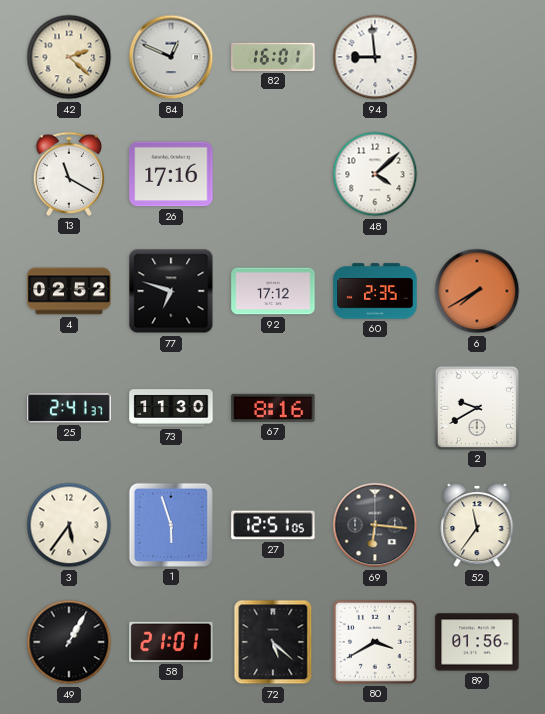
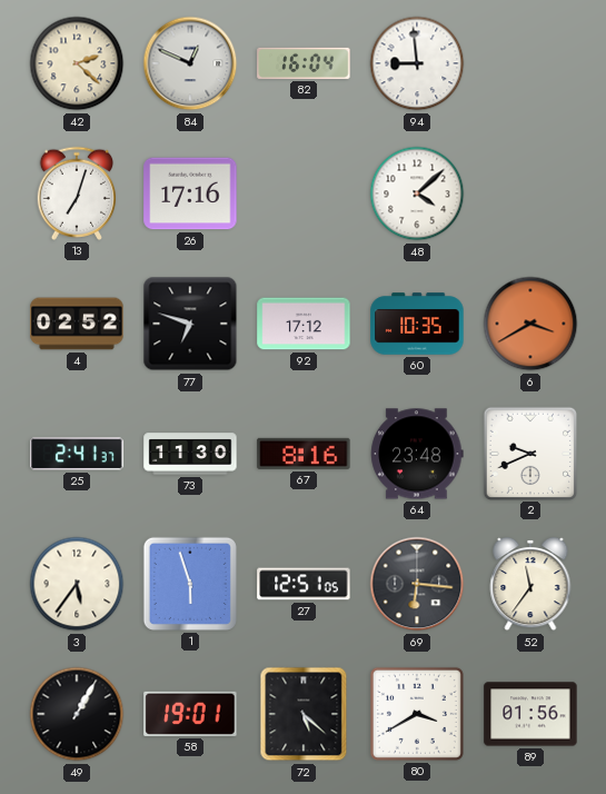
82: 16:01 -> 16:04 (304, 63)
13: 11:20 -> 7:03 (77, 193)
60: 2:35 -> 10:35 (417, 324)
6: 7:40 -> 3:40 (530, 324)
64: none -> 23:48 (417, 454)
2: 9:40 -> 9:41 (529, 453)
58: 21:01 -> 19:01 (190, 714)
